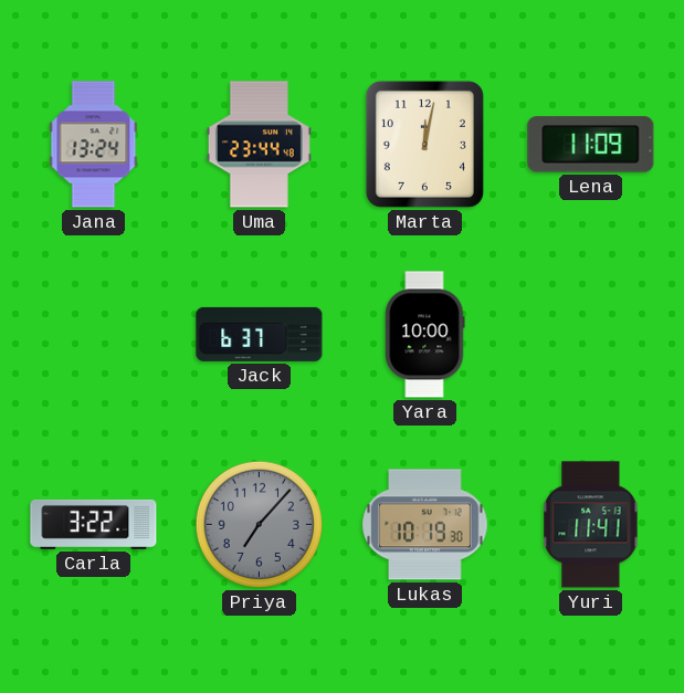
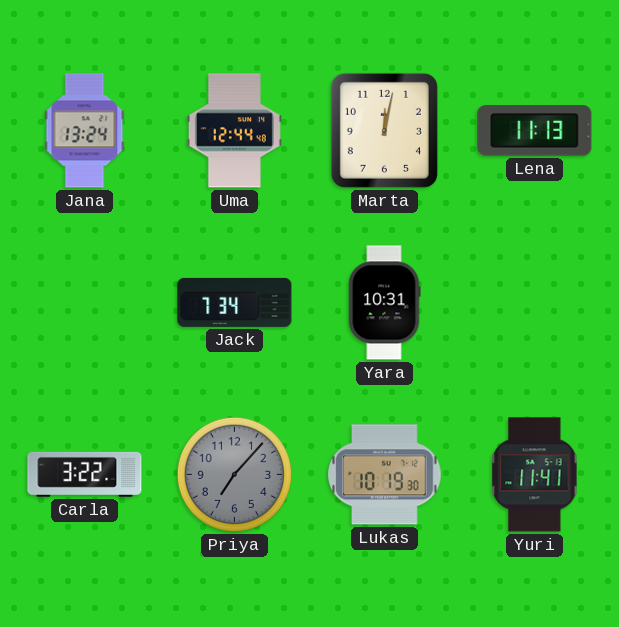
Uma: 23:44 -> 12:44 (234, 131)
Lena: 11:09 -> 11:13 (535, 131)
Jack: 6:37 -> 7:34 (235, 302)
Yara: 10:00 -> 10:31 (385, 303)
